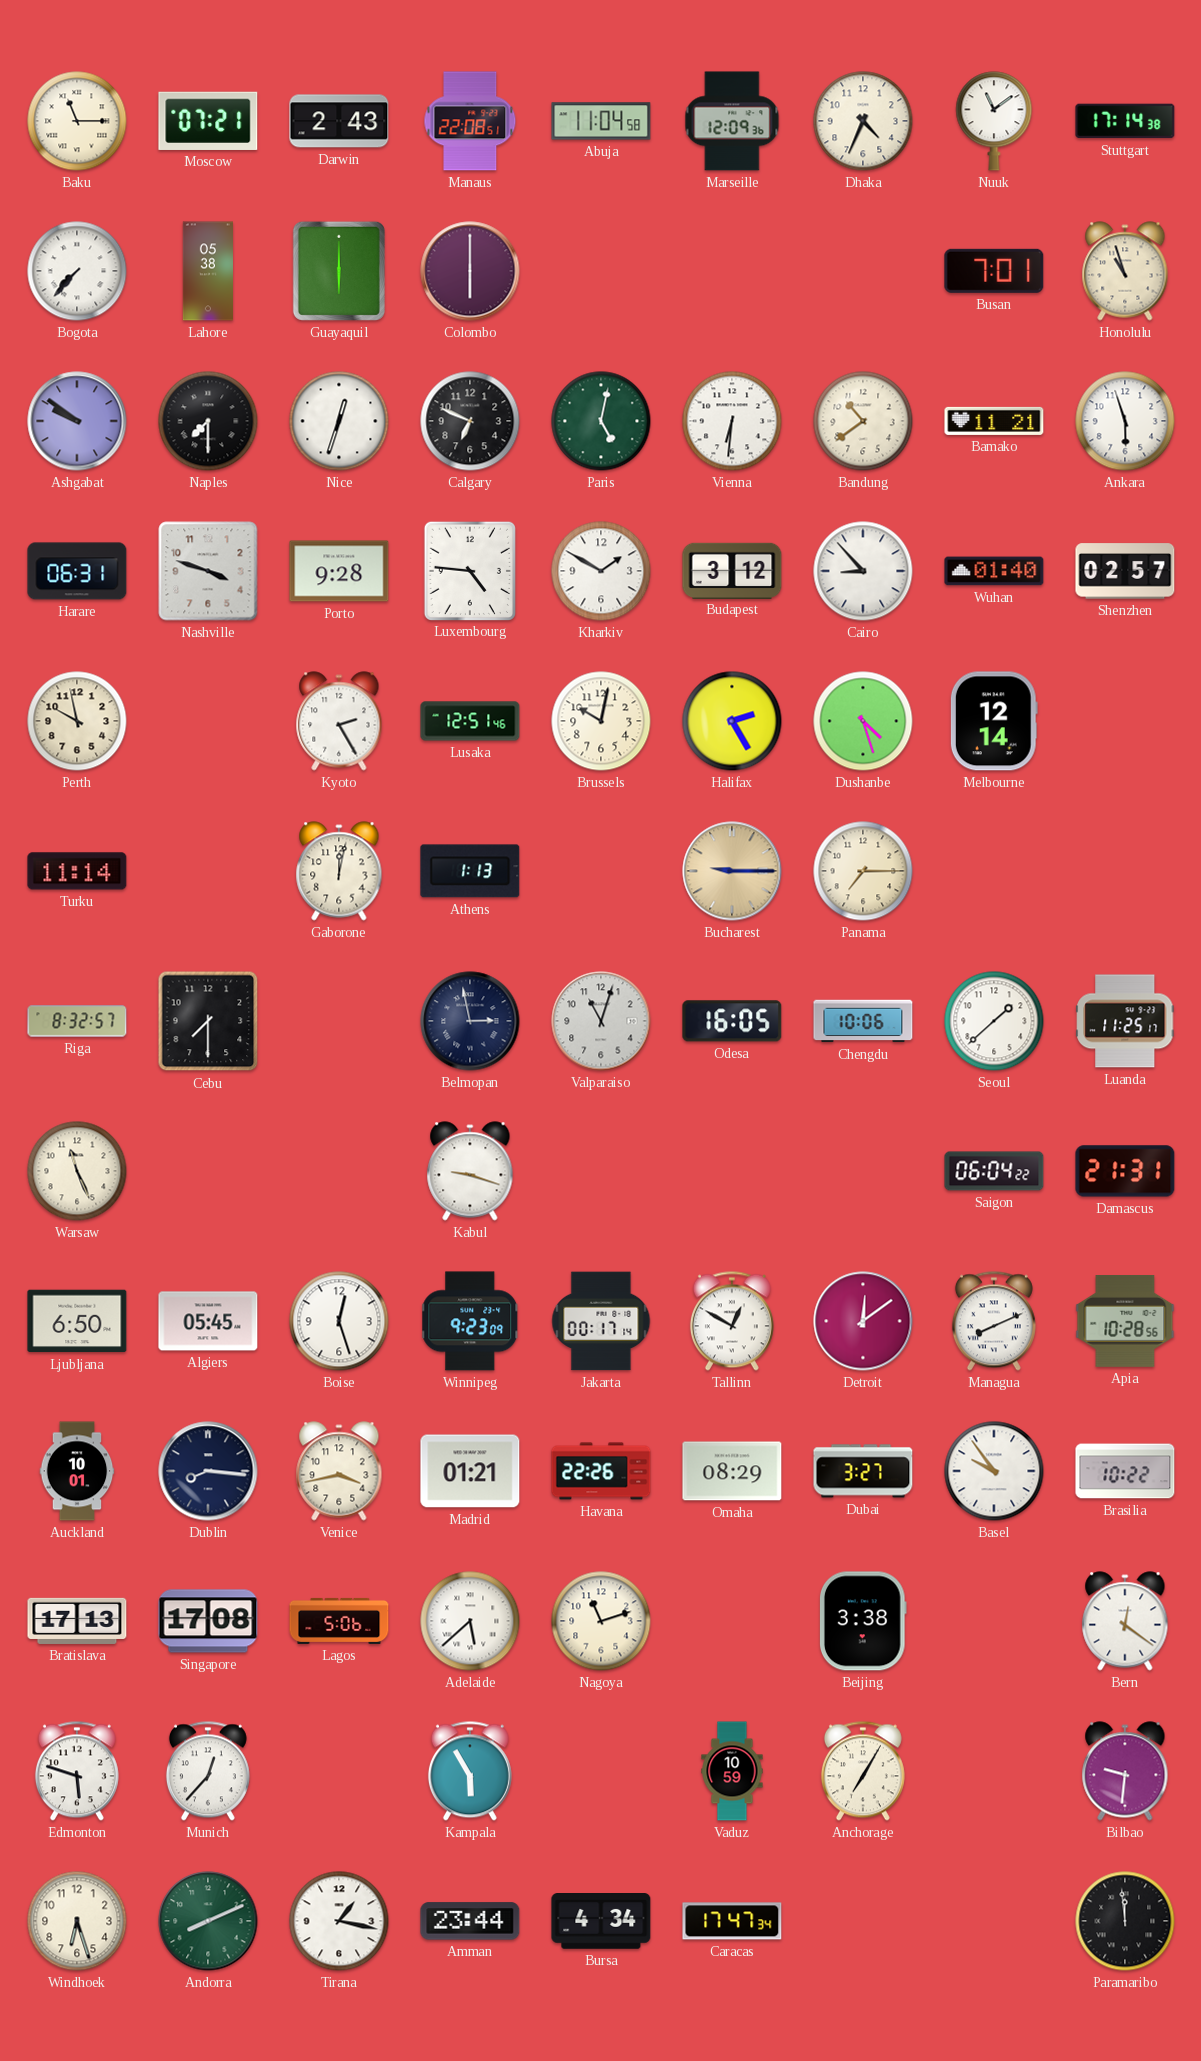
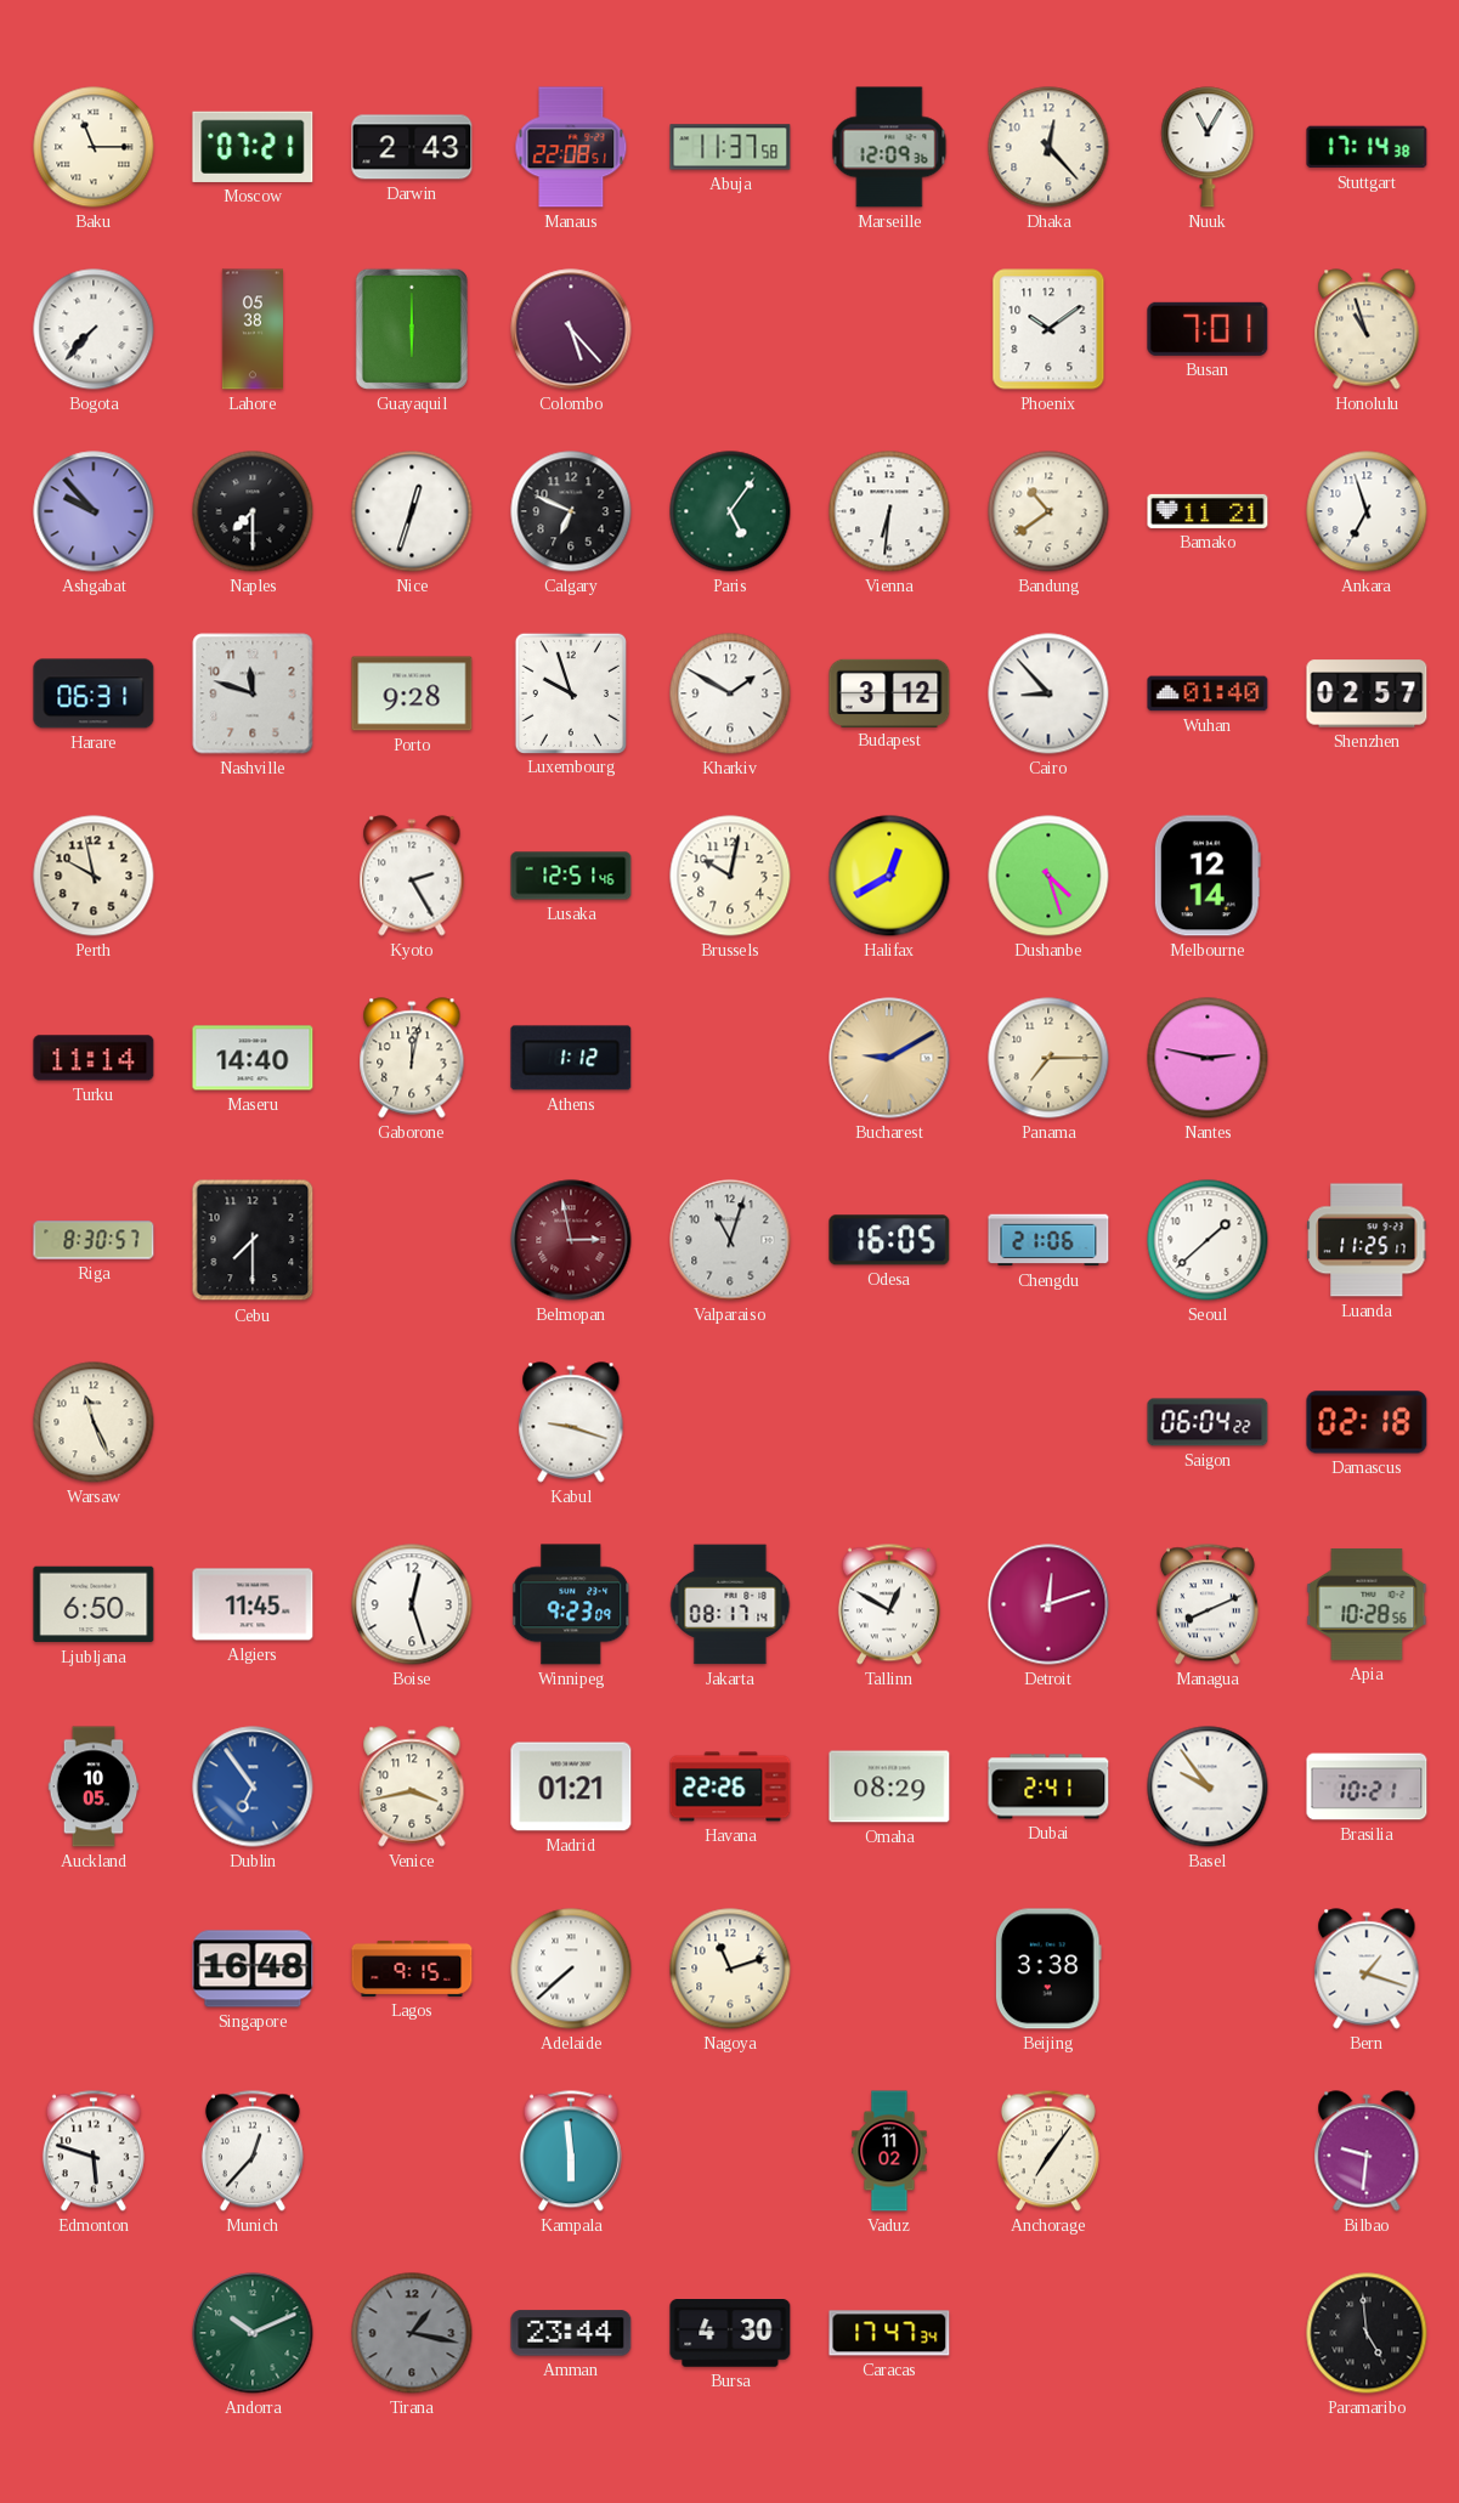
Abuja: 11:04 -> 11:37 (730, 147)
Dhaka: 4:34 -> 12:23 (1048, 147)
Nuuk: 11:09 -> 11:05 (1208, 147)
Colombo: 6:00 -> 5:23 (571, 329)
Phoenix: none -> 10:09 (1048, 329)
Ashgabat: 9:51 -> 9:53 (94, 511)
Paris: 5:02 -> 5:06 (730, 511)
Ankara: 5:57 -> 6:57 (1367, 511)
Nashville: 3:48 -> 11:48 (253, 693)
Luxembourg: 4:46 -> 9:57 (571, 692)
Halifax: 2:25 -> 12:40 (889, 876)
Maseru: none -> 14:40 (253, 1058)
Athens: 1:13 -> 1:12 (571, 1058)
Bucharest: 9:15 -> 9:10 (889, 1058)
Nantes: none -> 2:47 (1208, 1058)
Riga: 8:32 -> 8:30 (94, 1240)
Belmopan dial: navy -> burgundy (571, 1240)
Chengdu: 10:06 -> 21:06 (1048, 1240)
Damascus: 21:31 -> 02:18 (1367, 1422)
Algiers: 05:45 -> 11:45 (253, 1604)
Jakarta: 00:17 -> 08:17 (730, 1604)
Detroit: 12:09 -> 12:12 (1048, 1604)
Auckland: 10:01 -> 10:05 (94, 1786)
Dublin: 8:16 -> 6:54 (253, 1786)
Dublin dial: navy -> blue (253, 1786)
Dubai: 3:27 -> 2:41 (1048, 1786)
Brasilia: 10:22 -> 10:21 (1367, 1786)
Bratislava: 17:13 -> none (77, 1621)
Singapore: 17:08 -> 16:48 (253, 1969)
Lagos: 5:06 -> 9:15 (412, 1969)
Adelaide: 5:38 -> 7:38 (571, 1969)
Bern: 12:21 -> 1:18 (1367, 1969)
Kampala: 5:55 -> 5:59 (571, 2151)
Vaduz: 10:59 -> 11:02 (889, 2151)
Anchorage: 7:05 -> 7:06 (1048, 2151)
Windhoek: 6:27 -> none (77, 1921)
Andorra: 8:11 -> 10:11 (253, 2333)
Tirana dial: white -> grey (412, 2333)
Bursa: 4:34 -> 4:30 (730, 2334)
Paramaribo: 11:59 -> 4:59 (1367, 2333)
